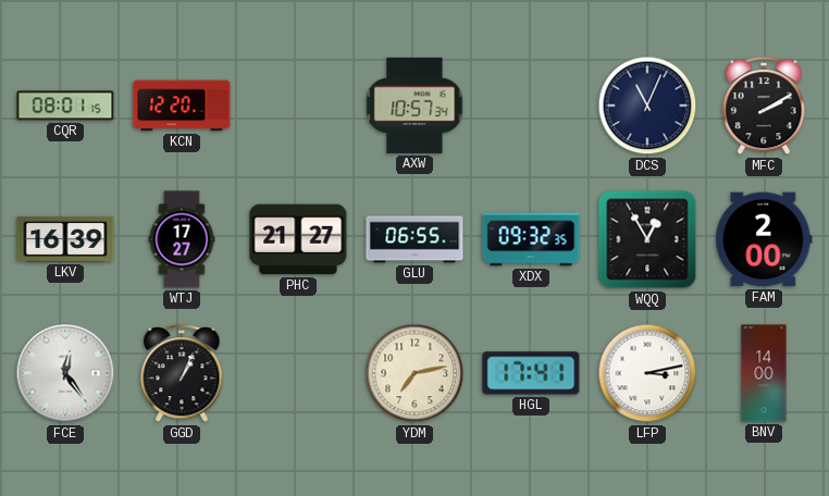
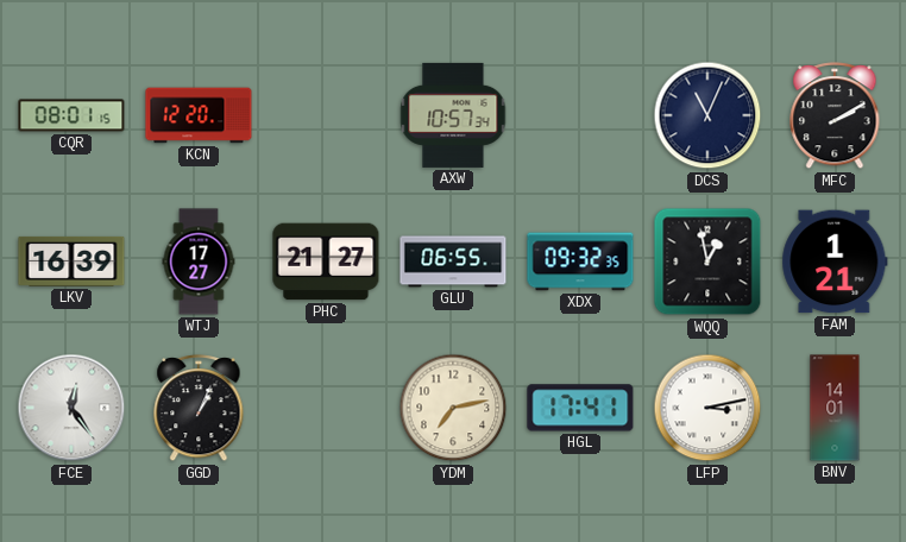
WQQ: 12:55 -> 12:58 (707, 261)
FAM: 2:00 -> 1:21 (835, 261)
BNV: 14:00 -> 14:01 (835, 408)
